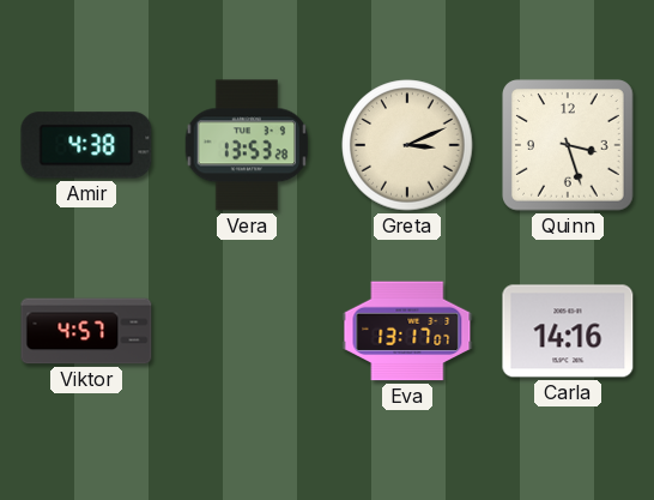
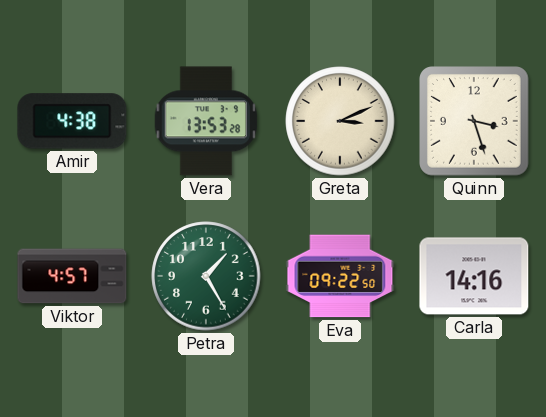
Petra: none -> 1:25 (206, 276)
Eva: 13:17 -> 09:22 (340, 276)
